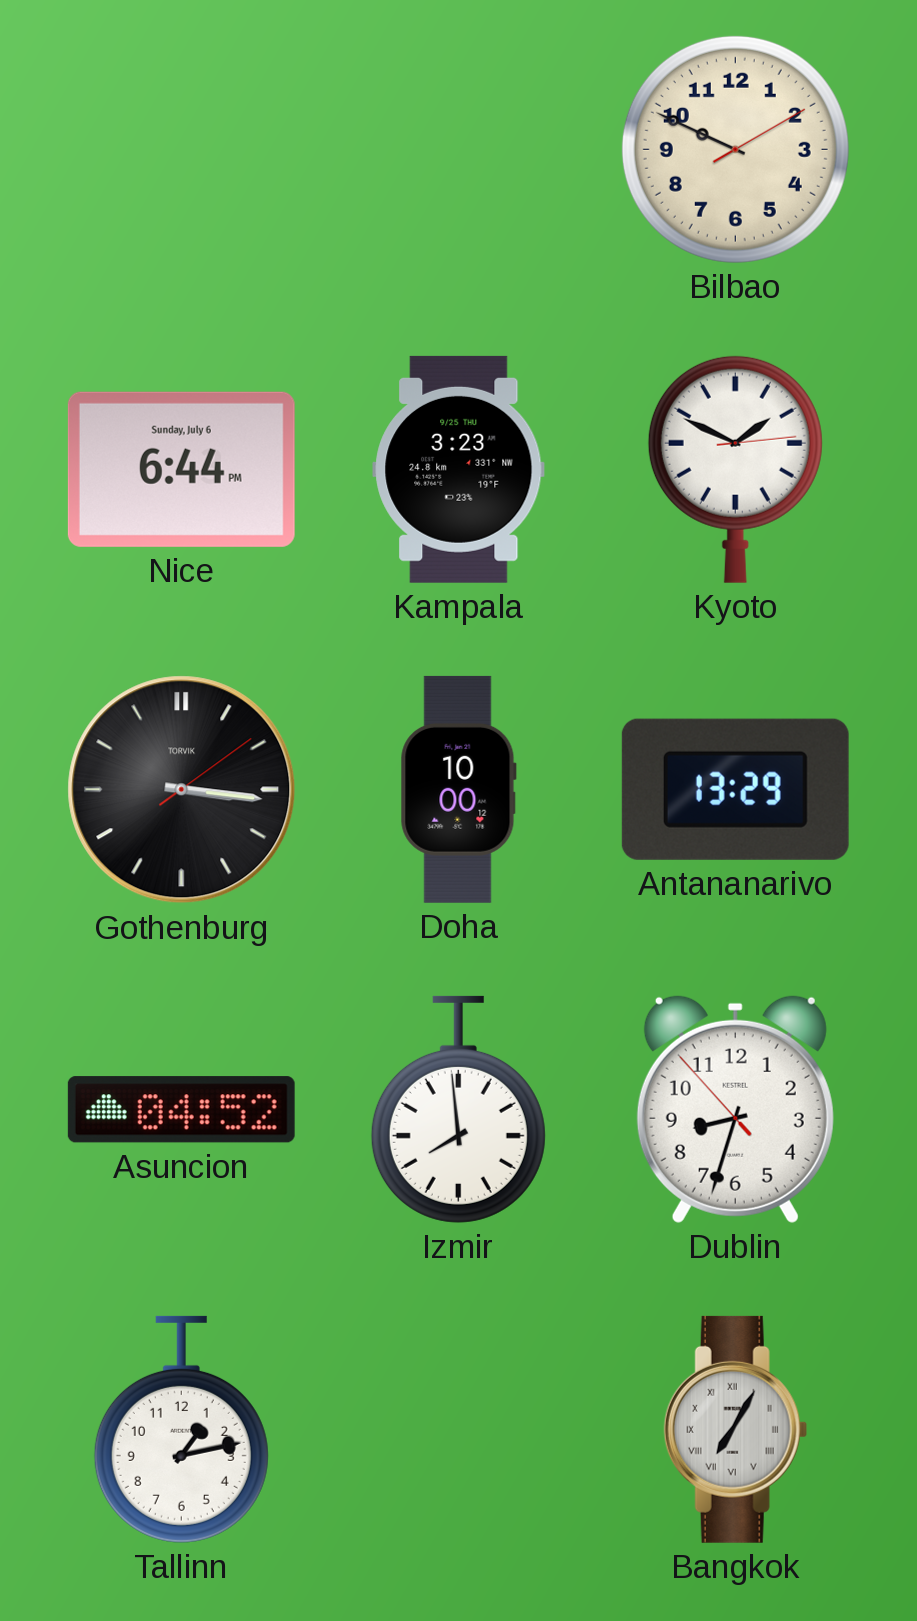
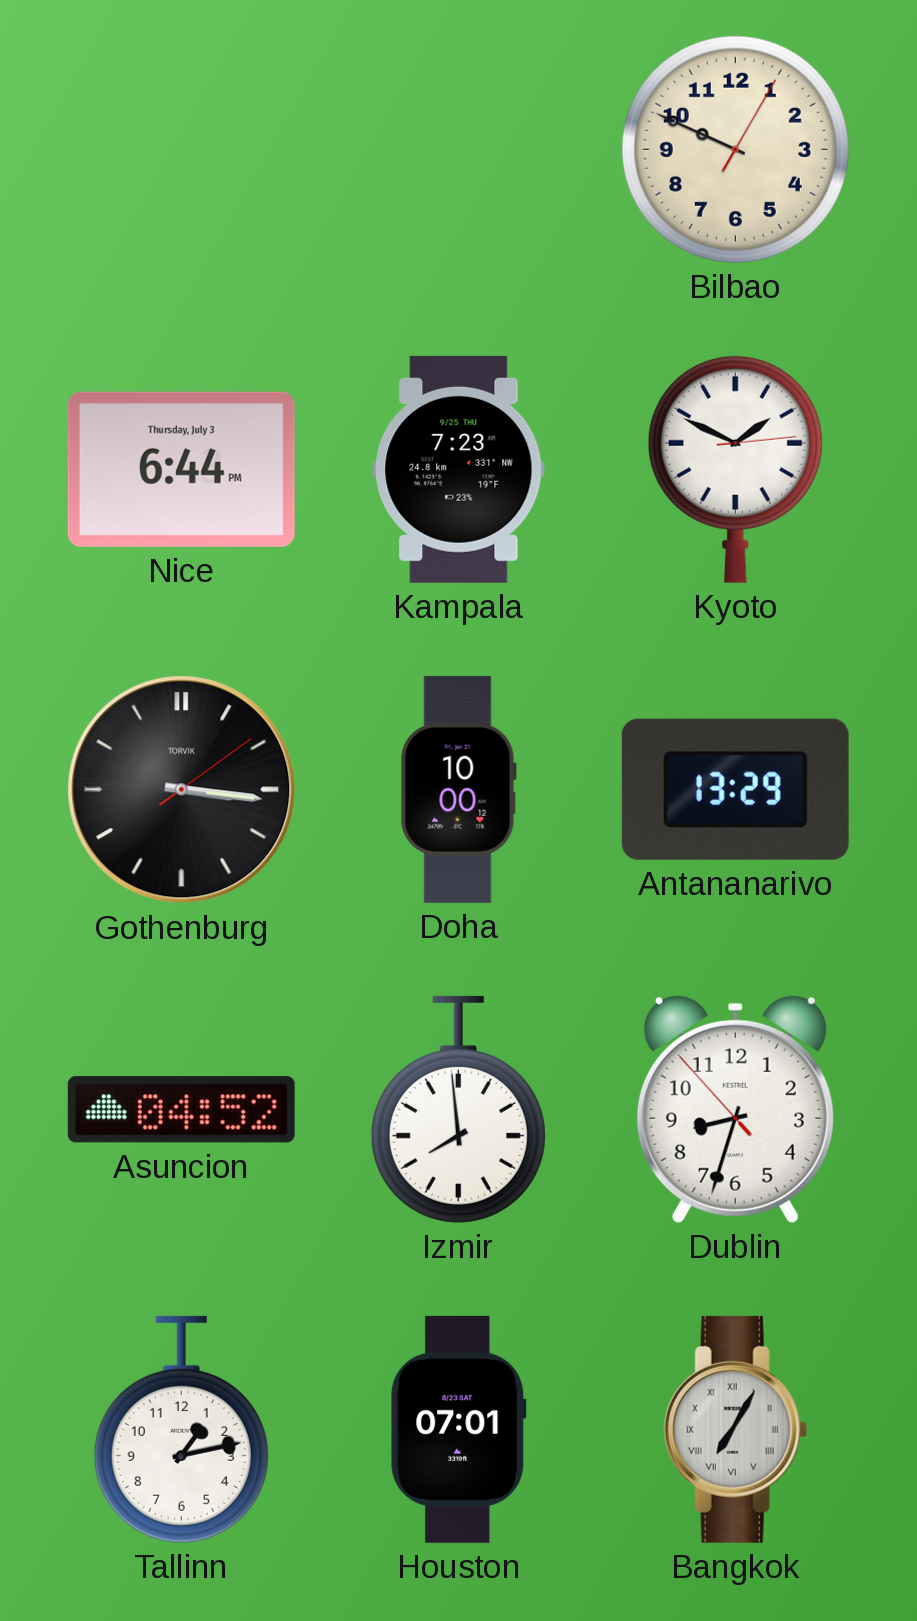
Bilbao: 9:49:10 -> 9:49:05 (735, 149)
Nice date: Sunday, July 6 -> Thursday, July 3 (181, 469)
Kampala: 3:23 -> 7:23 (459, 469)
Houston: none -> 07:01 (459, 1429)
